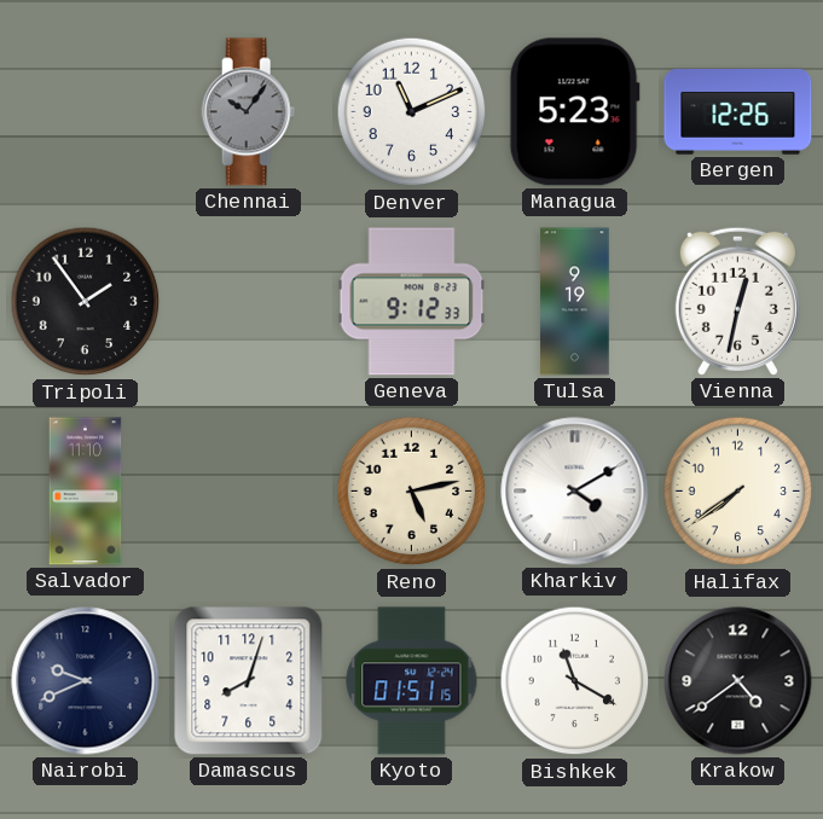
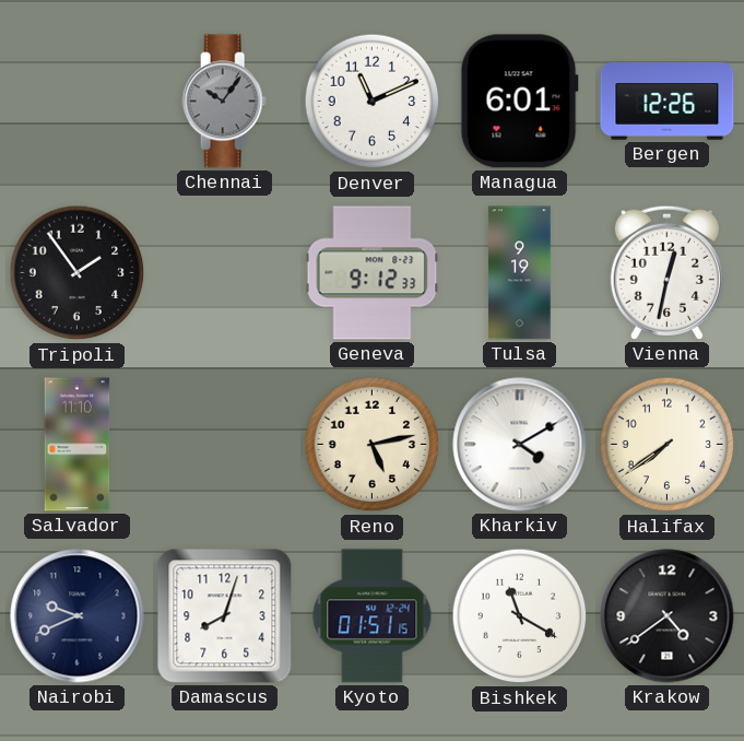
Managua: 5:23 -> 6:01 (519, 102)
